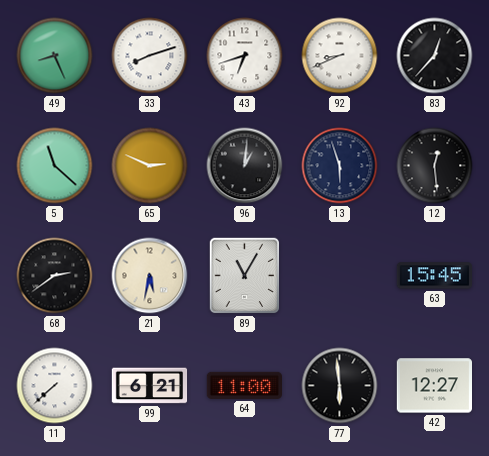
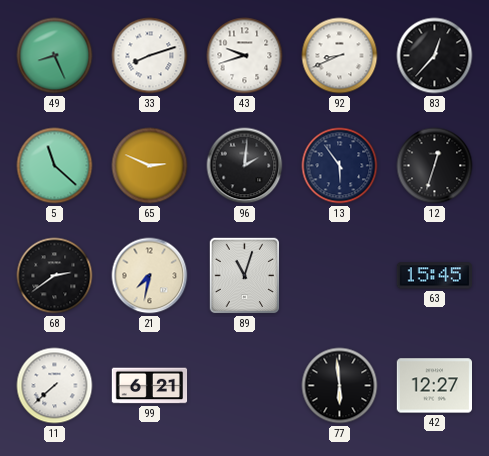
43: 6:42 -> 9:42 (245, 56)
96: 1:01 -> 2:01 (245, 166)
13: 5:57 -> 5:54 (340, 166)
12: 12:29 -> 12:33 (435, 166)
21: 5:32 -> 7:32 (150, 276)
89: 11:05 -> 11:03 (245, 276)
64: 11:00 -> none (244, 385)
